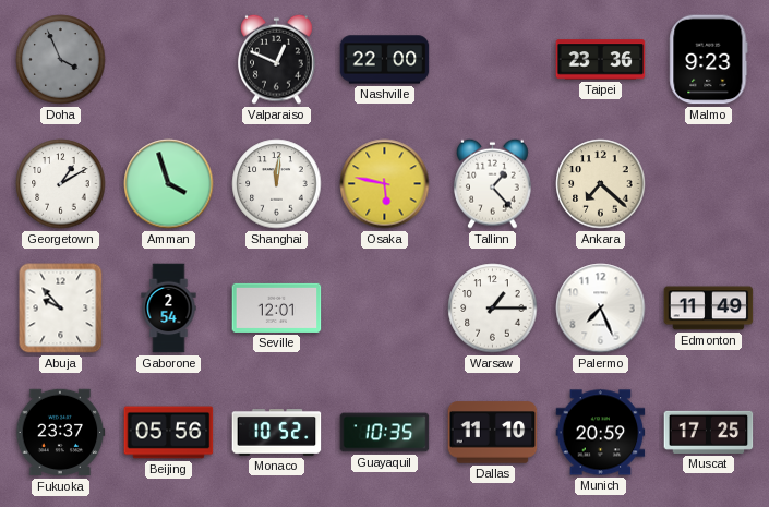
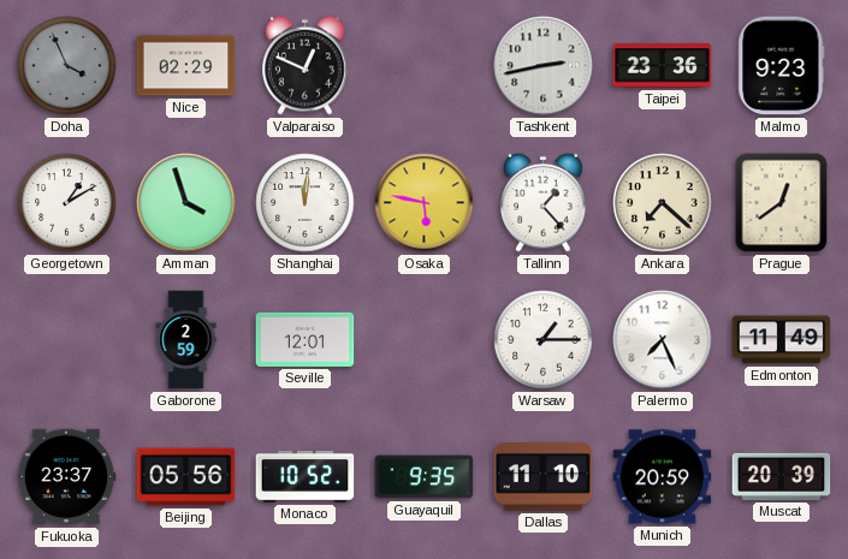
Nice: none -> 02:29 (186, 66)
Nashville: 22:00 -> none (385, 60)
Tashkent: none -> 2:43 (544, 66)
Prague: none -> 12:39 (782, 203)
Abuja: 9:53 -> none (61, 309)
Gaborone: 2:54 -> 2:59 (186, 340)
Guayaquil: 10:35 -> 9:35 (425, 477)
Muscat: 17:25 -> 20:39 (782, 476)
